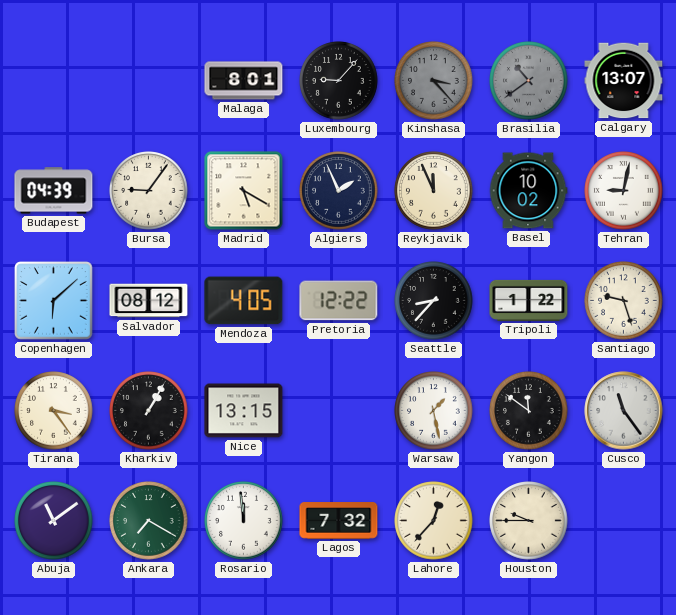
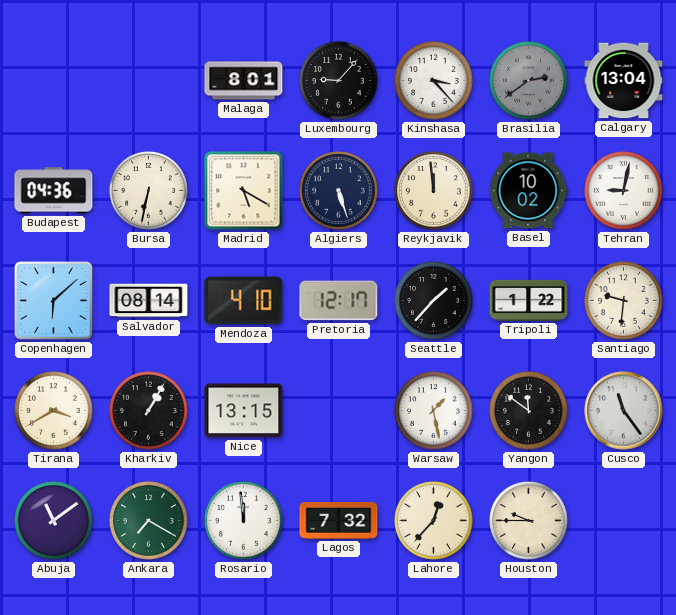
Kinshasa dial: grey -> white (434, 81)
Brasilia: 10:39 -> 2:39 (529, 81)
Calgary: 13:07 -> 13:04 (624, 81)
Budapest: 04:39 -> 04:36 (54, 191)
Bursa: 9:06 -> 6:32 (149, 191)
Algiers: 1:56 -> 5:27 (339, 191)
Reykjavik: 11:56 -> 11:59 (434, 191)
Salvador: 08:12 -> 08:14 (149, 301)
Mendoza: 4:05 -> 4:10 (244, 301)
Pretoria: 12:22 -> 12:17 (339, 301)
Seattle: 8:37 -> 1:37 (434, 301)
Santiago: 9:27 -> 9:31 (624, 301)
Tirana: 3:24 -> 3:40 (54, 411)
